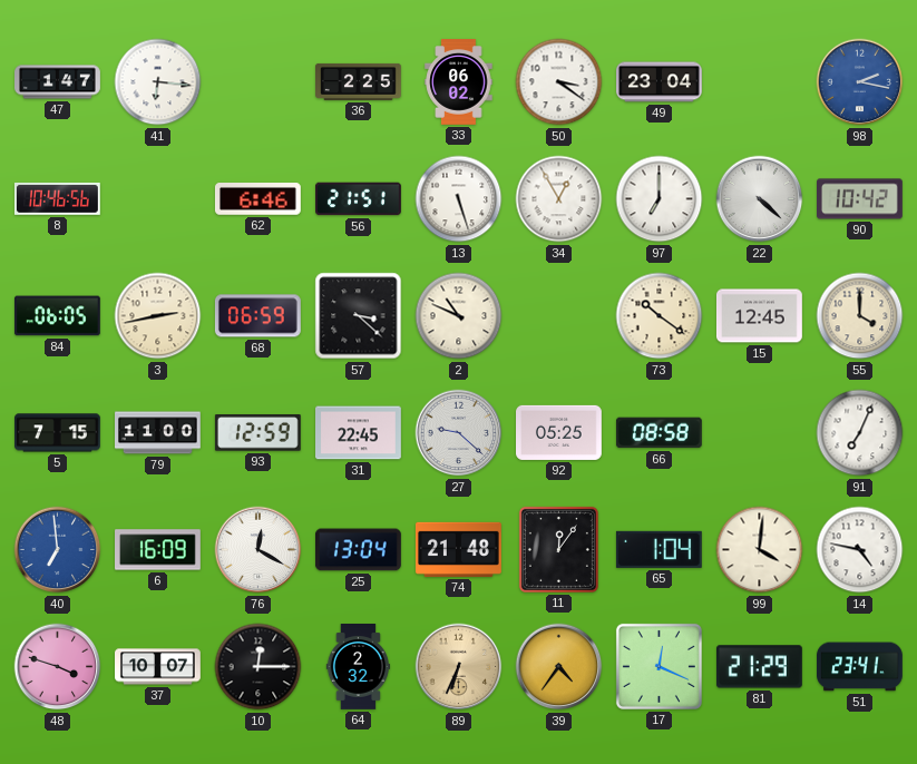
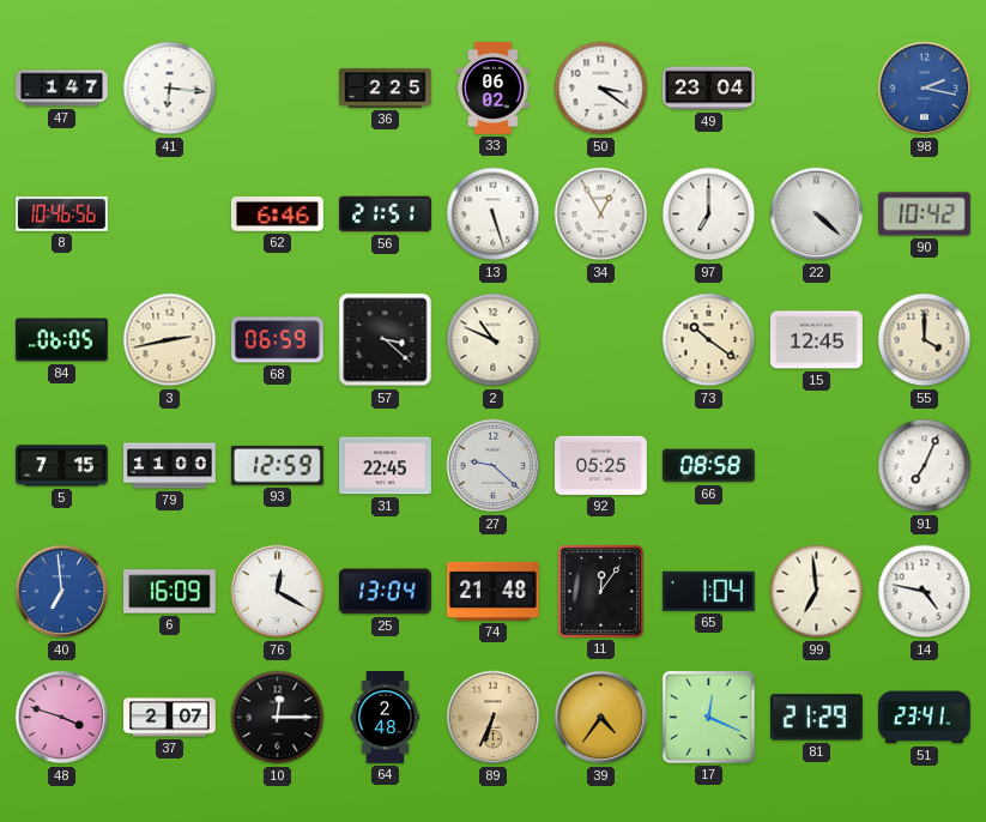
99: 4:01 -> 6:59 (817, 592)
37: 10:07 -> 2:07 (170, 718)
64: 2:32 -> 2:48 (385, 718)
